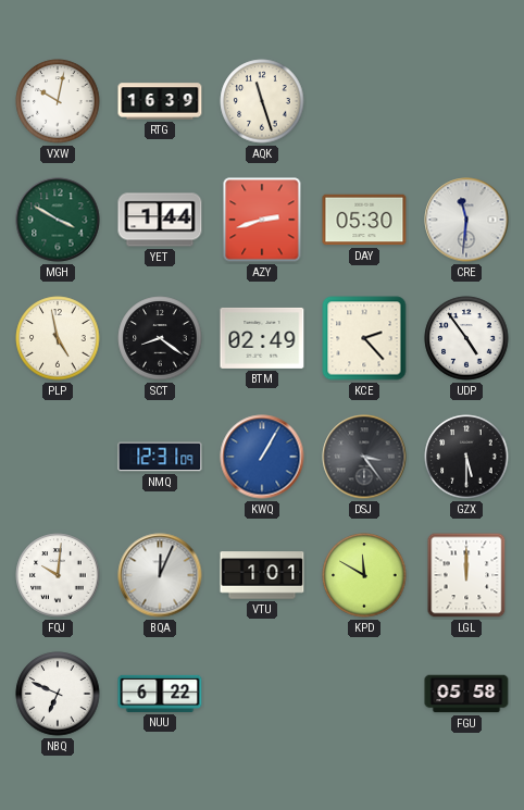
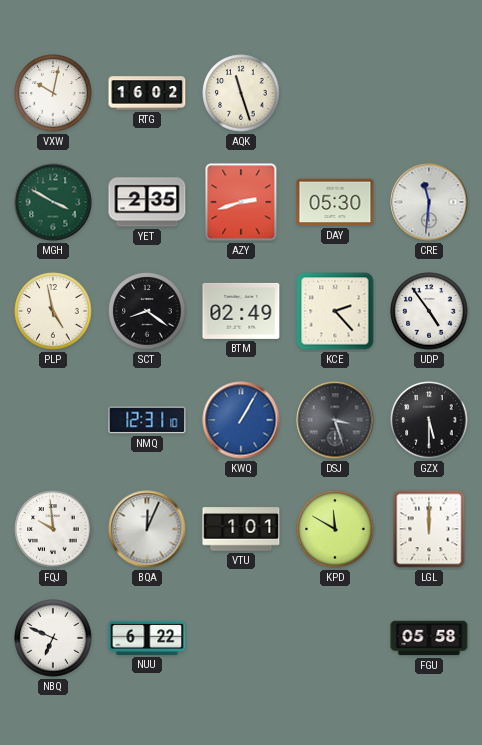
RTG: 16:39 -> 16:02 (147, 93)
YET: 1:44 -> 2:35 (147, 202)
NMQ: 12:31:09 -> 12:31:10 (147, 420)
DSJ: 3:24 -> 3:27 (335, 420)
FQJ: 10:01 -> 9:59 (53, 529)
